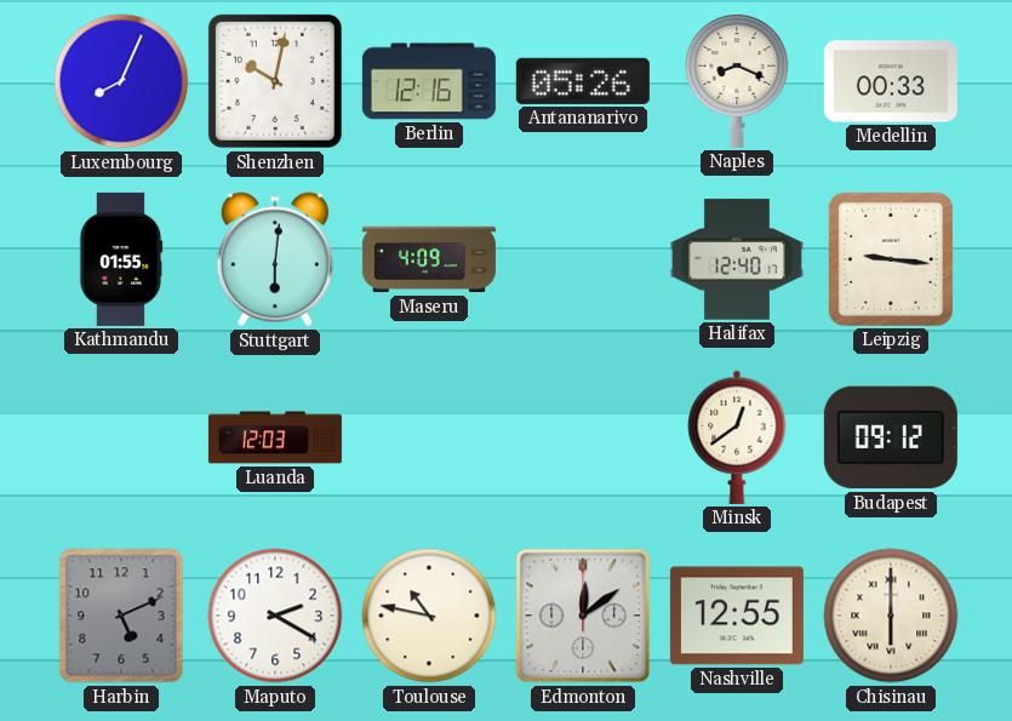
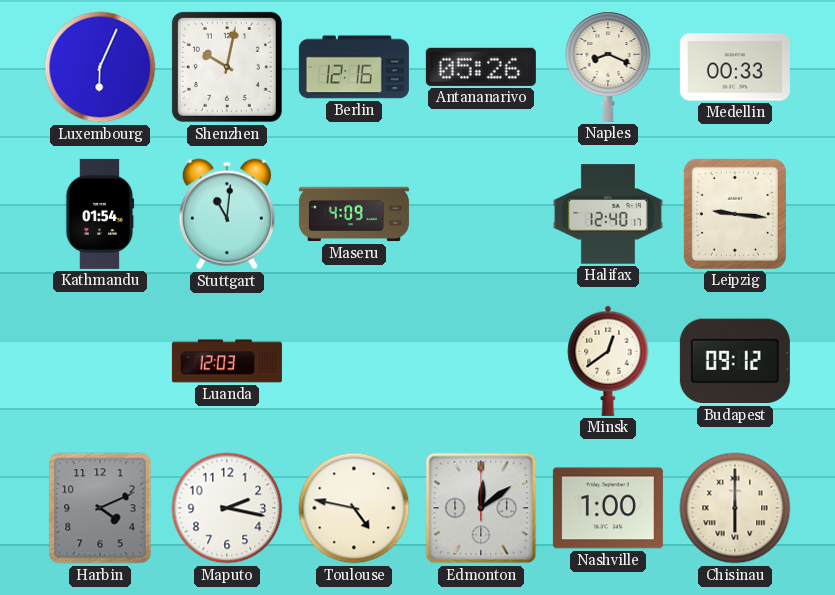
Luxembourg: 8:04 -> 6:04 (100, 67)
Kathmandu: 01:55 -> 01:54 (100, 214)
Stuttgart: 6:01 -> 11:01 (227, 214)
Harbin: 5:11 -> 4:11 (100, 508)
Maputo: 2:20 -> 2:17 (227, 508)
Toulouse: 10:47 -> 4:47 (354, 508)
Nashville: 12:55 -> 1:00 (608, 508)
